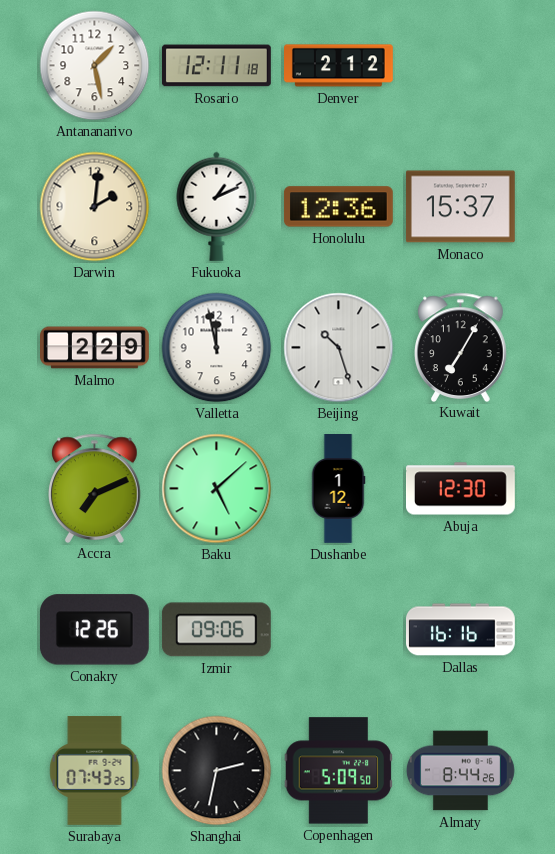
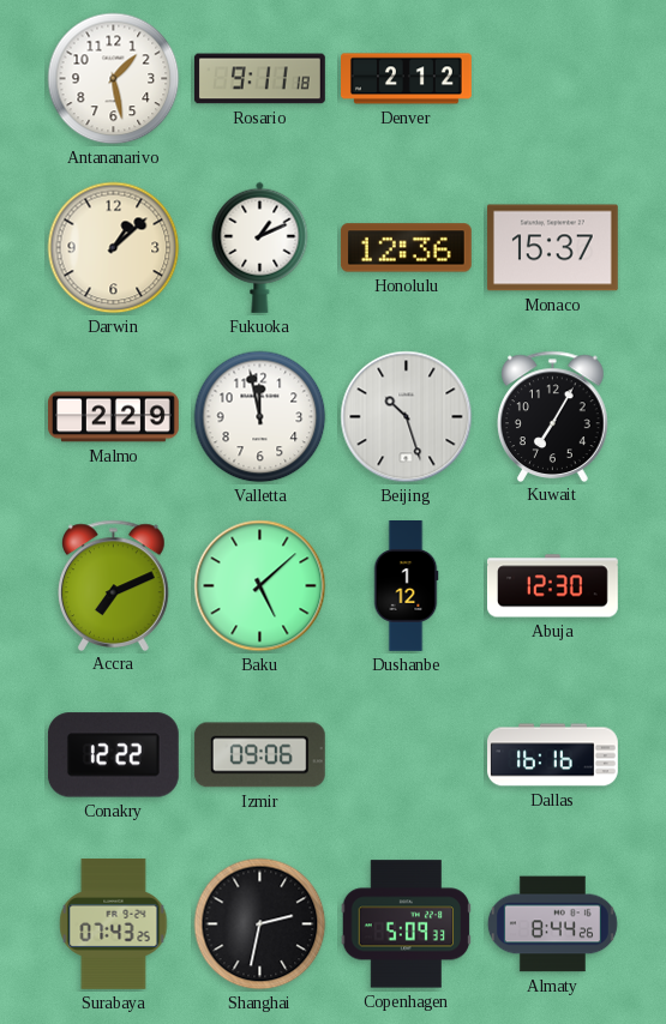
Rosario: 12:11 -> 9:11 (259, 79)
Darwin: 2:01 -> 1:08 (114, 248)
Conakry: 12:26 -> 12:22 (113, 755)
Copenhagen: 5:09:50 -> 5:09:33 (407, 924)
